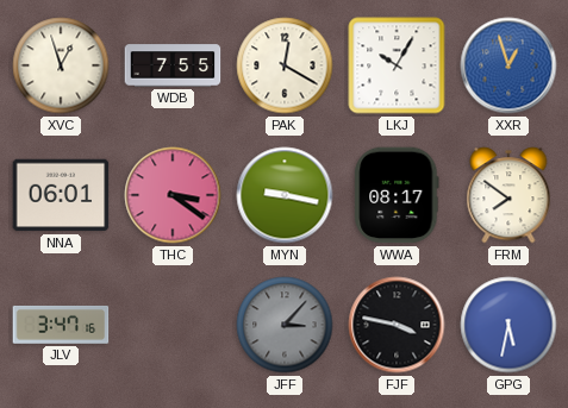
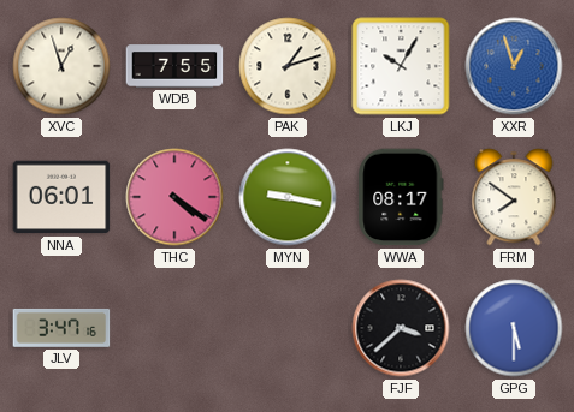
PAK: 12:20 -> 1:12 (288, 66)
THC: 3:21 -> 4:21 (174, 197)
JFF: 3:07 -> none (285, 325)
FJF: 3:47 -> 3:38 (401, 328)
GPG: 5:32 -> 5:30 (514, 328)
